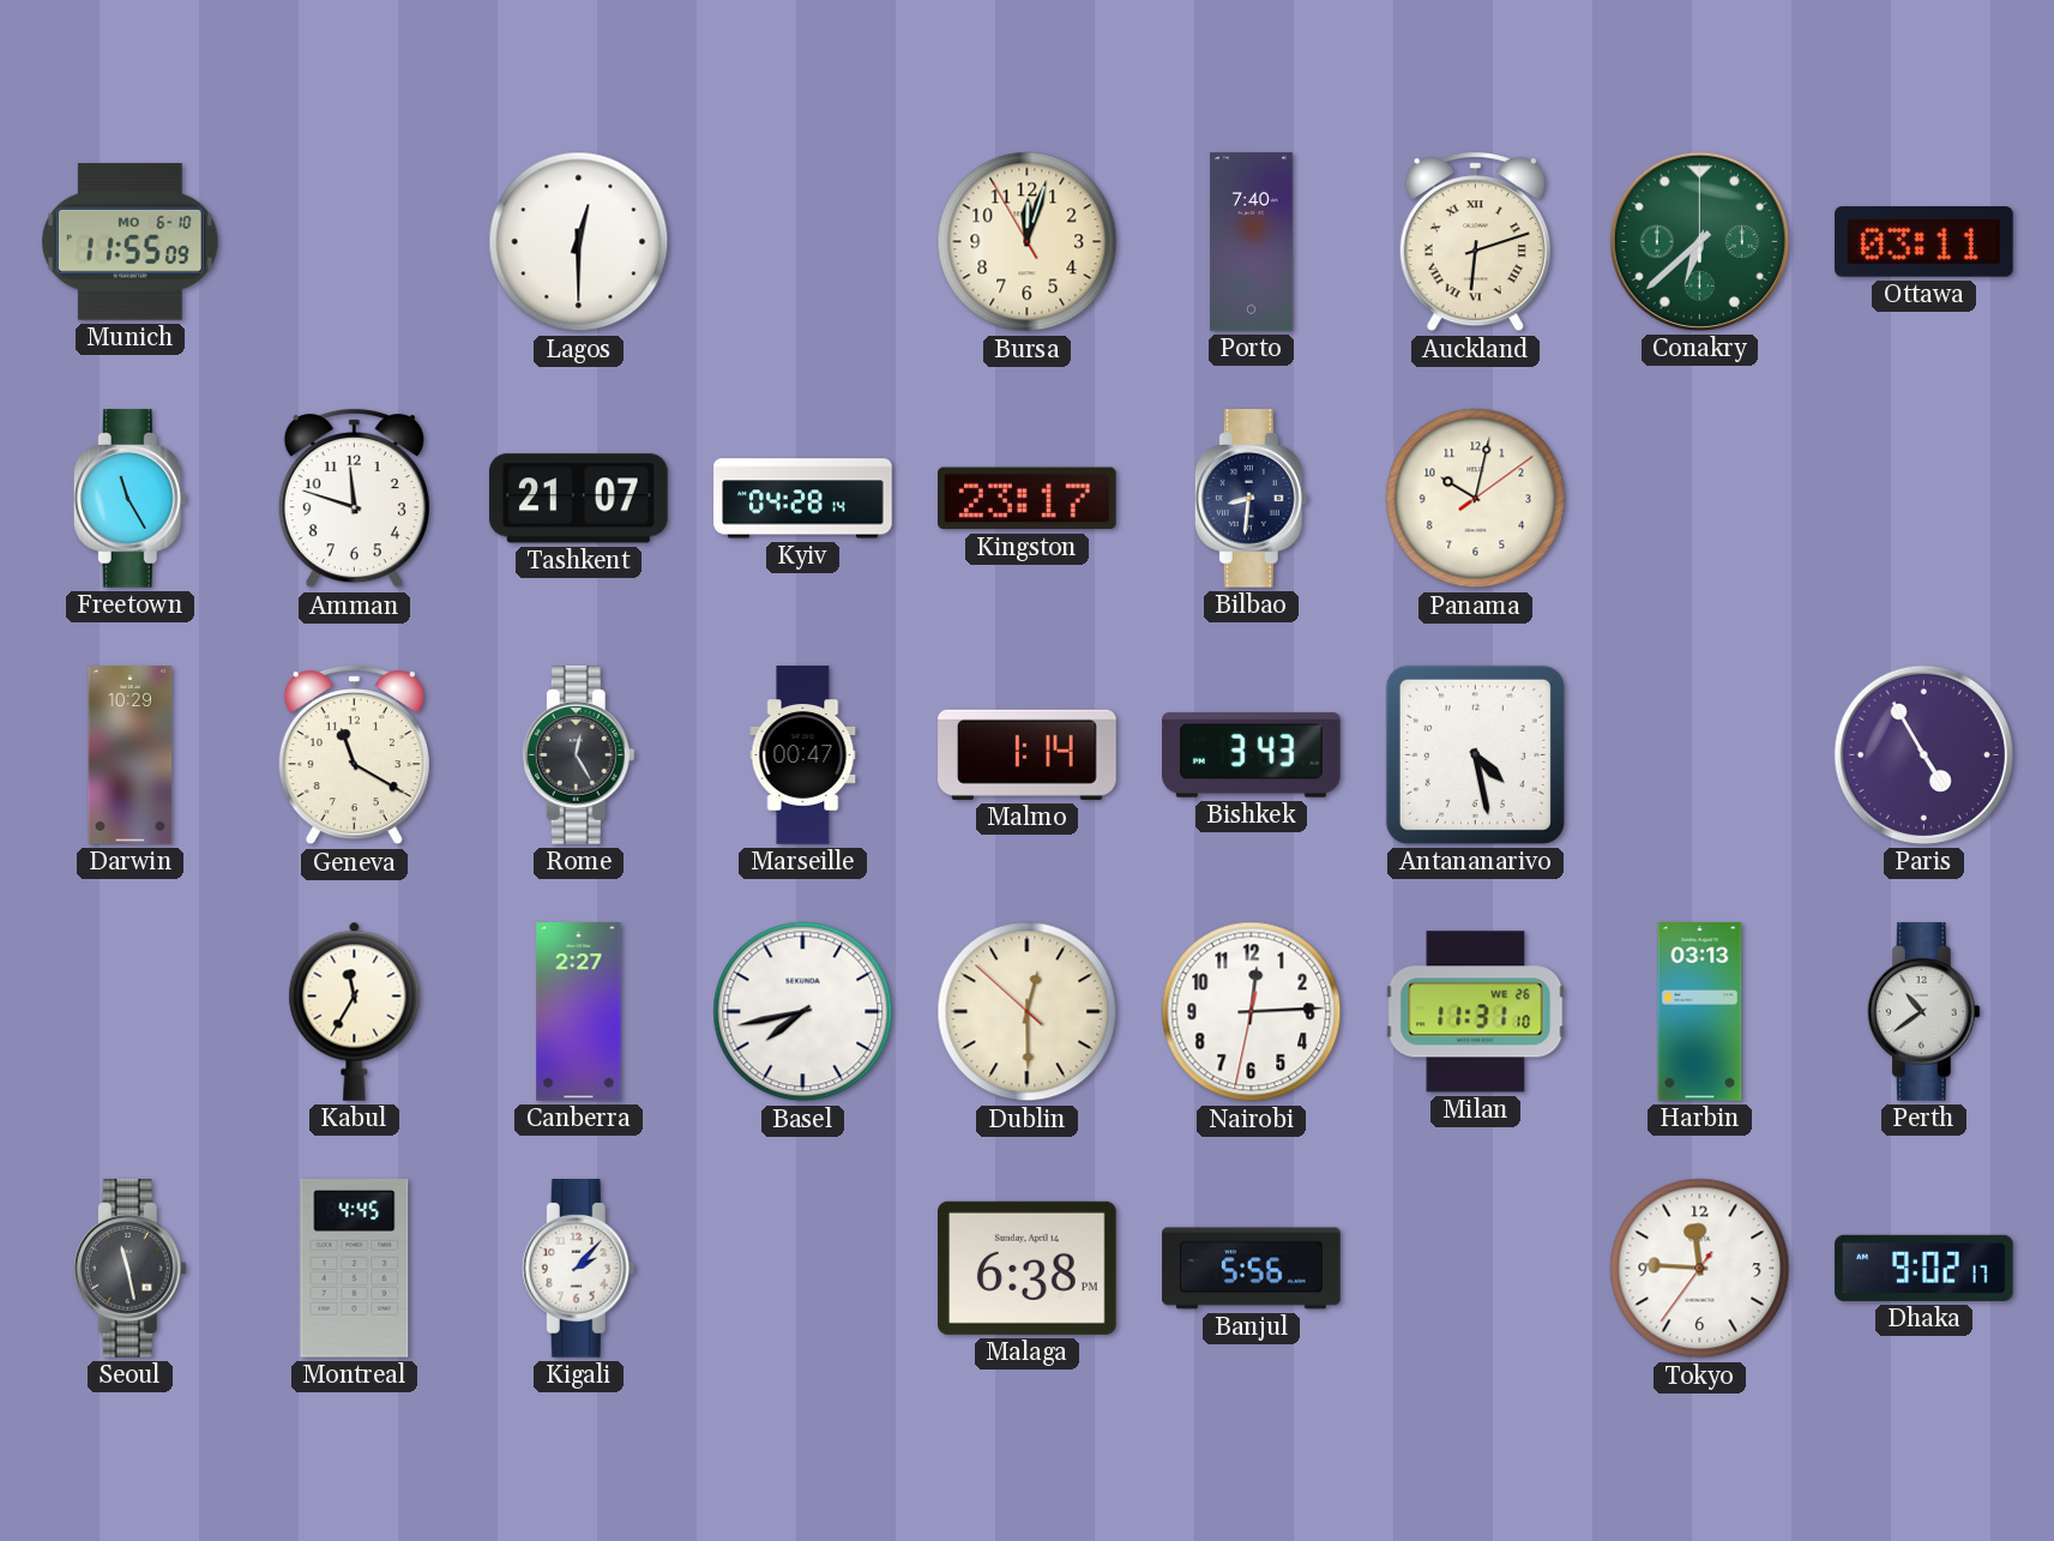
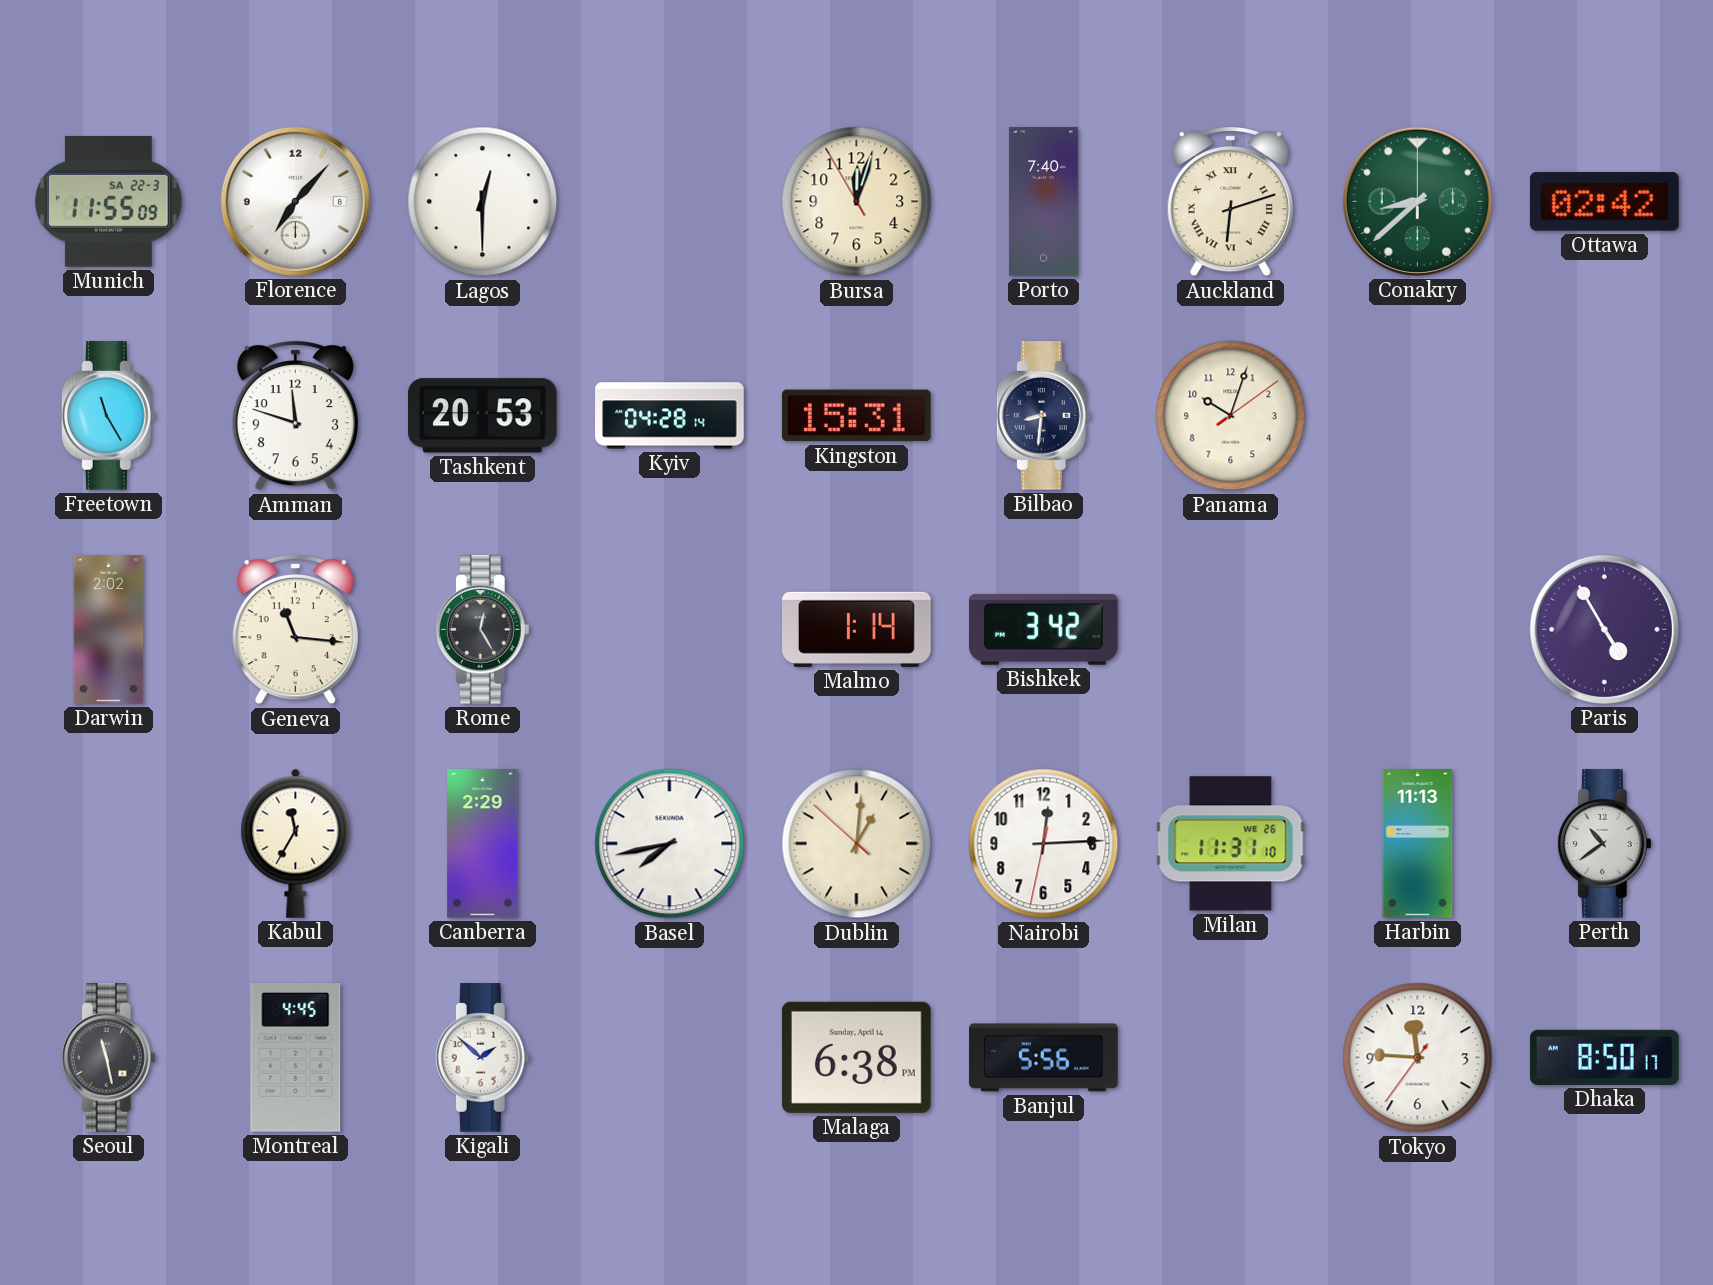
Munich date: MO 6-10 -> SA 22-3 (108, 201)
Florence: none -> 7:07 (295, 201)
Conakry: 6:38 -> 8:38 (1417, 201)
Ottawa: 03:11 -> 02:42 (1605, 202)
Tashkent: 21:07 -> 20:53 (482, 416)
Kingston: 23:17 -> 15:31 (856, 416)
Panama: 10:02 -> 10:03 (1231, 416)
Darwin: 10:29 -> 2:02 (109, 630)
Geneva: 11:20 -> 11:16 (295, 629)
Marseille: 00:47 -> none (803, 756)
Bishkek: 3:43 -> 3:42 (1044, 629)
Antananarivo: 4:28 -> none (1475, 754)
Canberra: 2:27 -> 2:29 (483, 844)
Dublin: 12:29 -> 1:00 (857, 844)
Harbin: 03:13 -> 11:13 (1418, 844)
Kigali: 2:07 -> 1:52 (482, 1058)
Dhaka: 9:02 -> 8:50 (1605, 1057)
